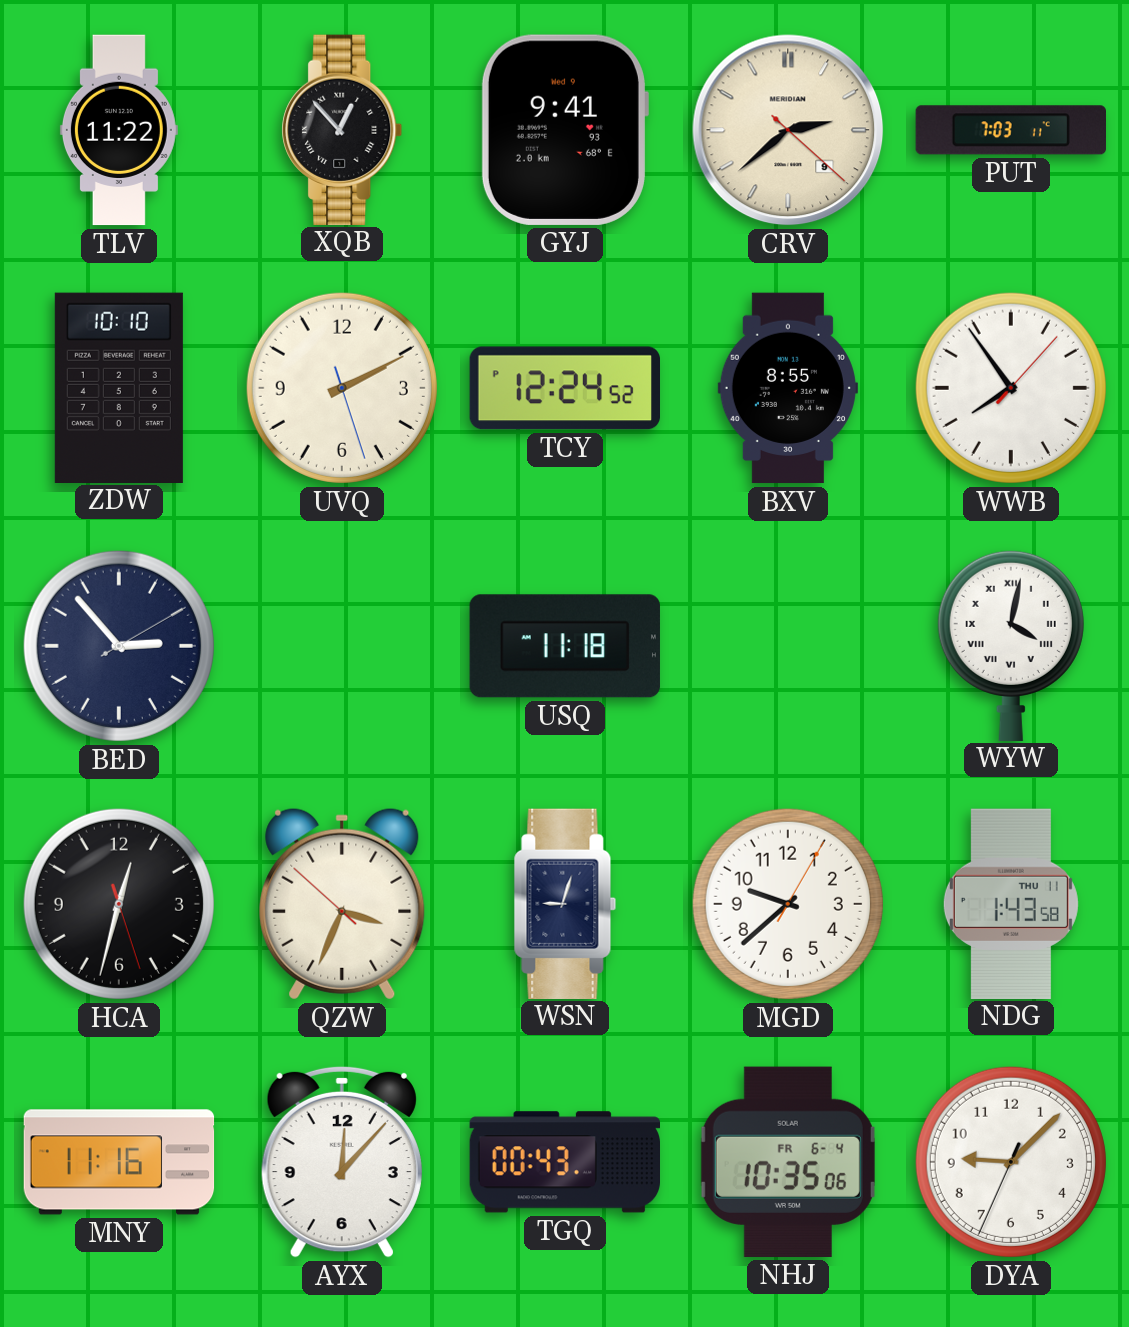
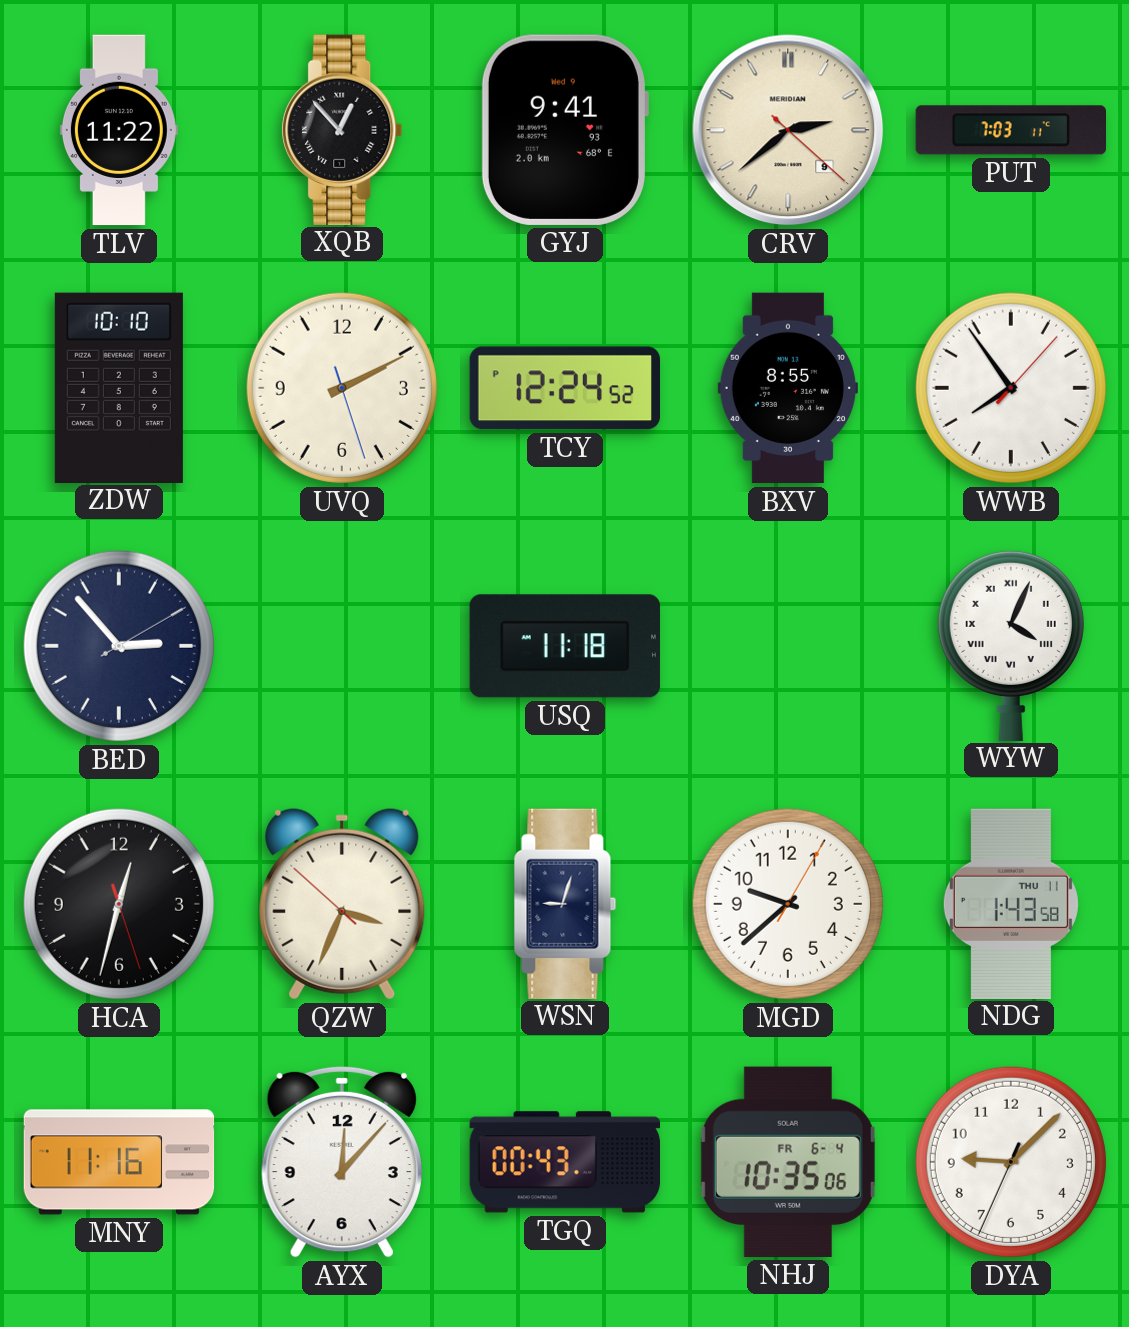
WYW: 4:02 -> 4:04 (1011, 645)
